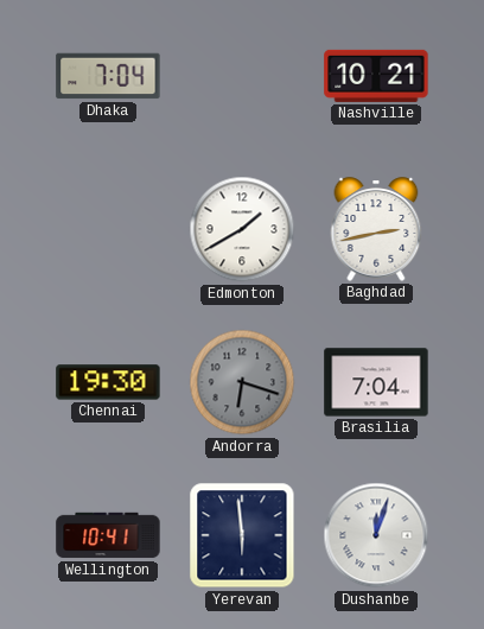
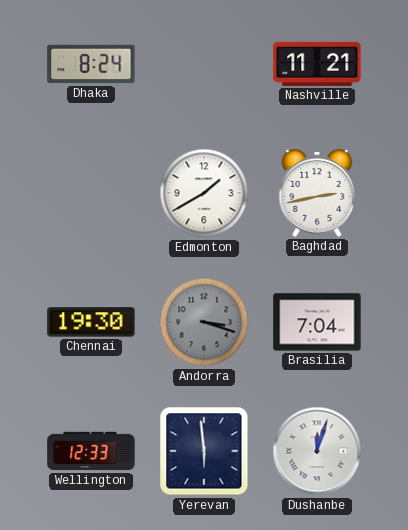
Dhaka: 7:04 -> 8:24 (91, 64)
Nashville: 10:21 -> 11:21 (317, 64)
Andorra: 6:18 -> 3:18 (204, 322)
Wellington: 10:41 -> 12:33 (91, 451)
